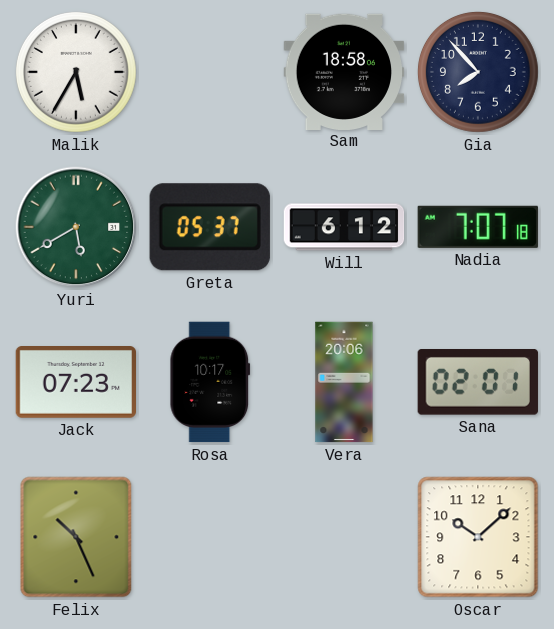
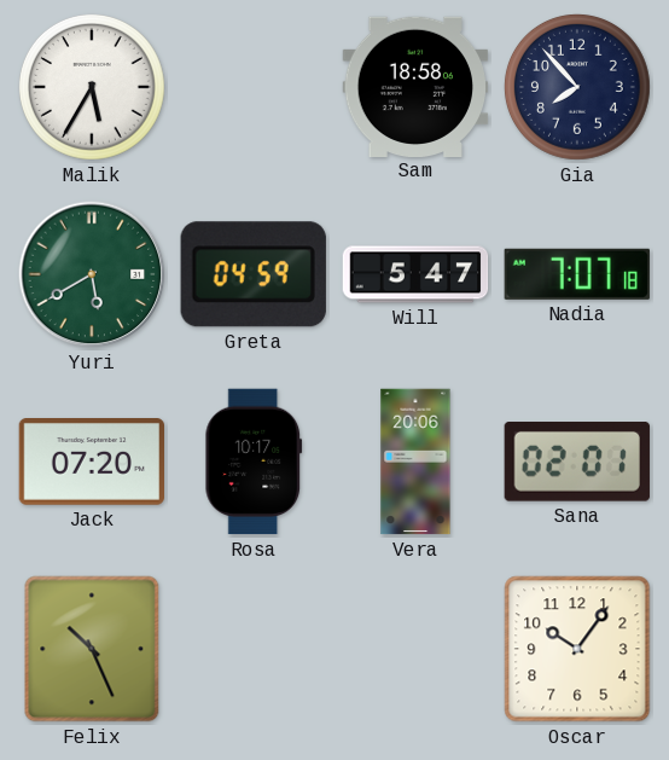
Greta: 05:37 -> 04:59 (254, 274)
Will: 6:12 -> 5:47 (415, 274)
Jack: 07:23 -> 07:20 (91, 463)
Oscar: 10:08 -> 10:06 (577, 649)
